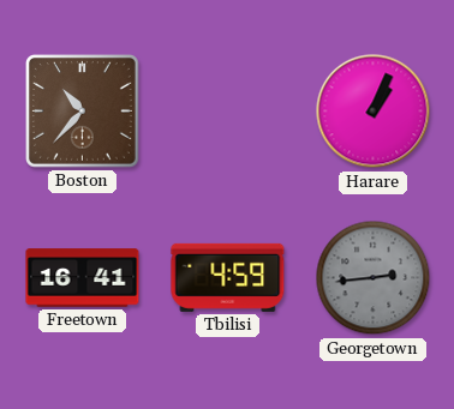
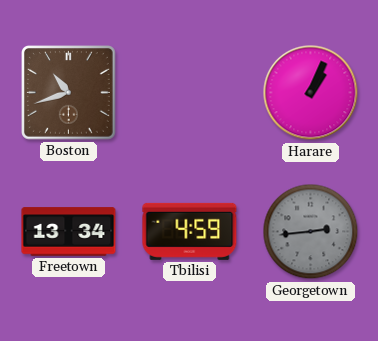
Boston: 10:37 -> 10:42 (69, 93)
Freetown: 16:41 -> 13:34 (69, 232)
